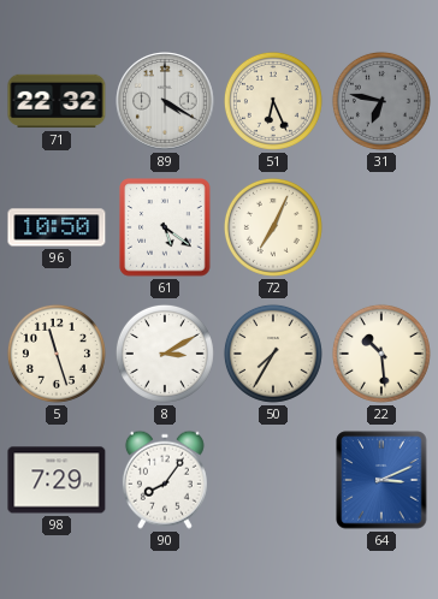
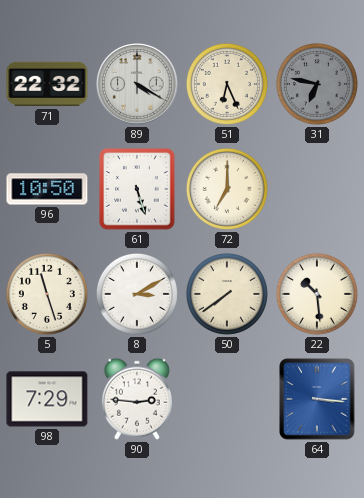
61: 5:21 -> 5:27 (137, 189)
72: 7:04 -> 7:00 (227, 189)
50: 7:35 -> 7:39 (227, 294)
90: 8:06 -> 2:46 (137, 399)
64: 3:11 -> 3:16 (317, 399)
